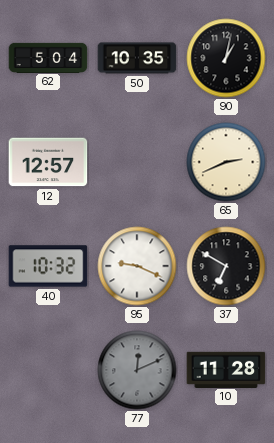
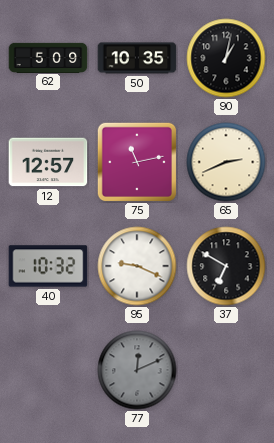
62: 5:04 -> 5:09 (48, 57)
75: none -> 11:13 (136, 161)
10: 11:28 -> none (226, 369)
